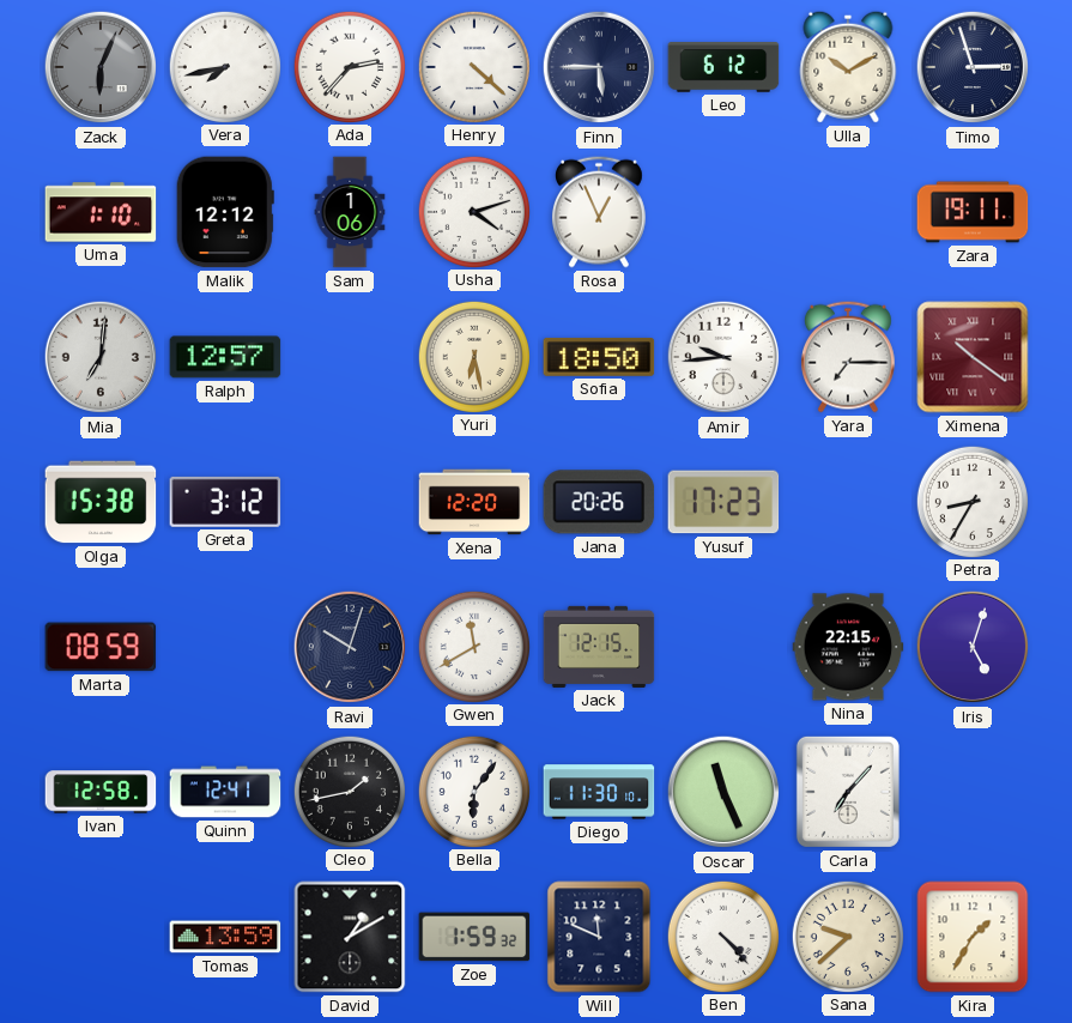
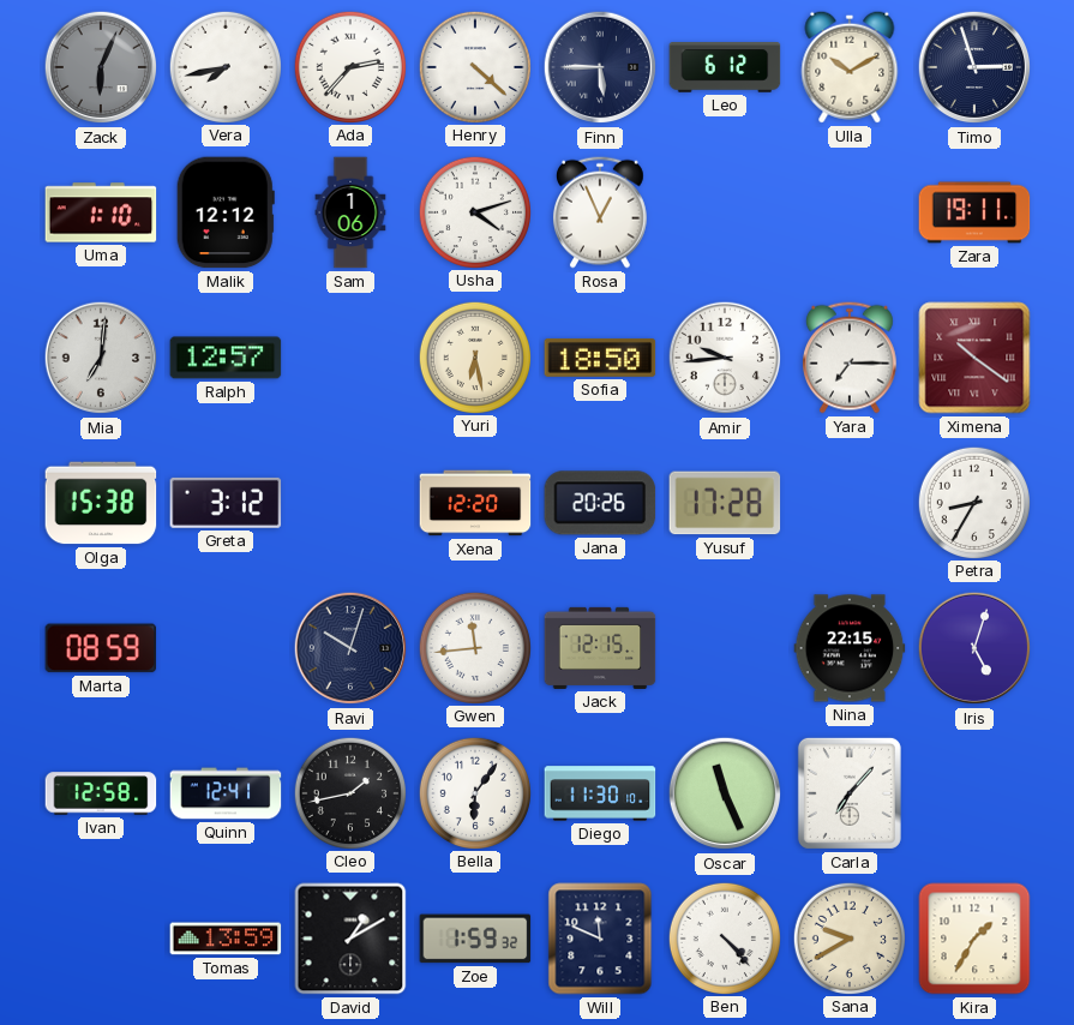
Yusuf: 17:23 -> 17:28 (725, 503)
Gwen: 11:40 -> 11:44 (474, 647)
Sana: 9:38 -> 9:40 (848, 937)
